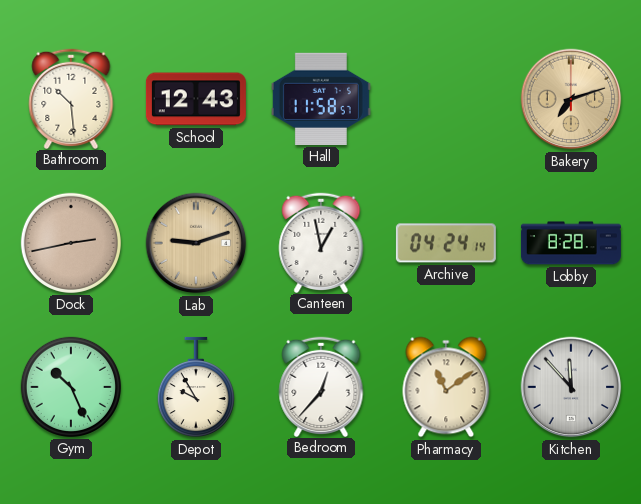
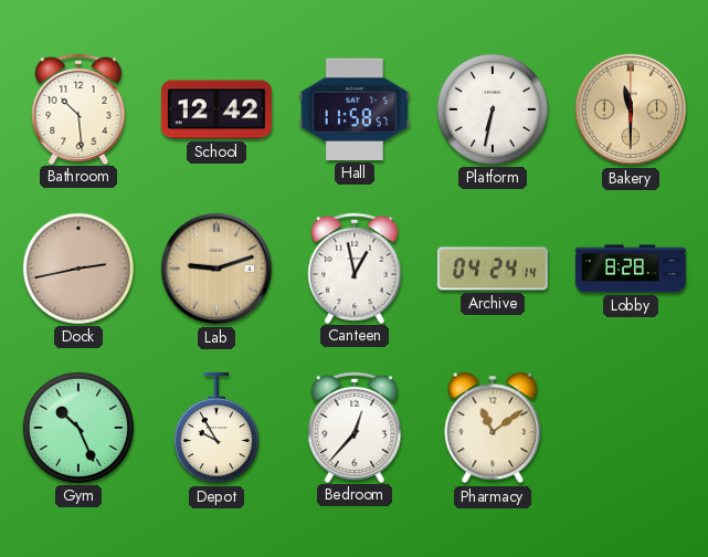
School: 12:43 -> 12:42 (216, 109)
Platform: none -> 6:32 (493, 109)
Bakery: 7:12 -> 11:30 (631, 109)
Kitchen: 11:53 -> none (571, 387)
